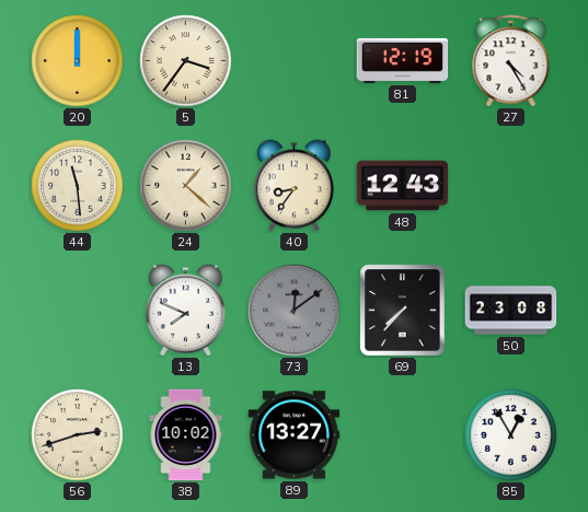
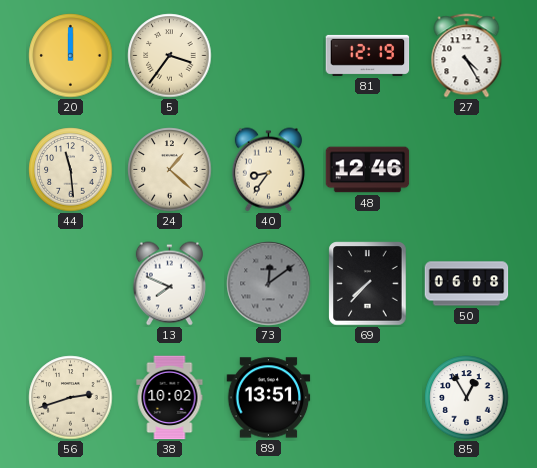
48: 12:43 -> 12:46 (368, 170)
50: 23:08 -> 06:08 (467, 284)
89: 13:27 -> 13:51 (269, 398)
